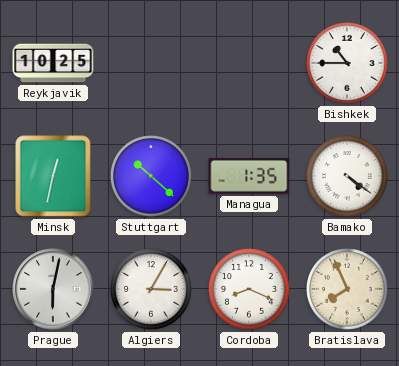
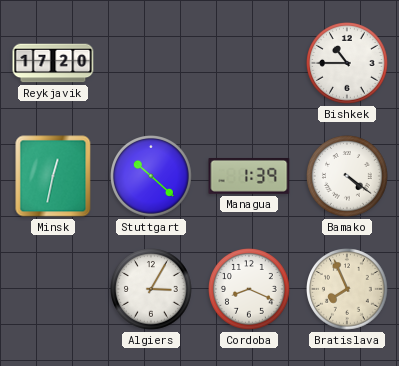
Reykjavik: 10:25 -> 17:20 (53, 63)
Managua: 1:35 -> 1:39 (249, 176)
Prague: 6:02 -> none (53, 289)
